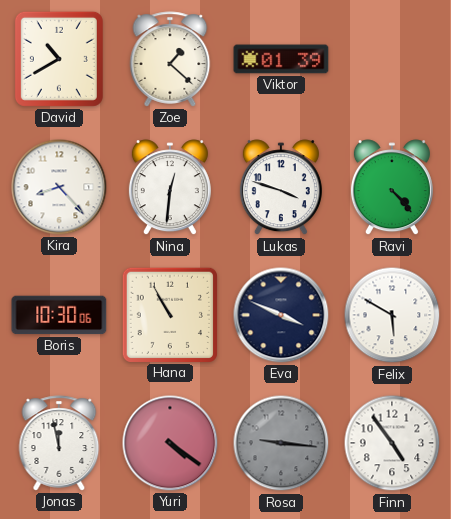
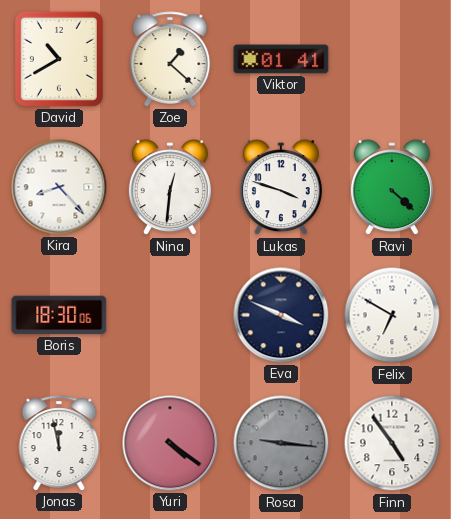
Viktor: 01:39 -> 01:41 (281, 59)
Ravi: 4:23 -> 4:22 (392, 188)
Boris: 10:30 -> 18:30 (59, 315)
Hana: 10:55 -> none (169, 314)
Felix: 5:50 -> 6:50 (392, 315)
